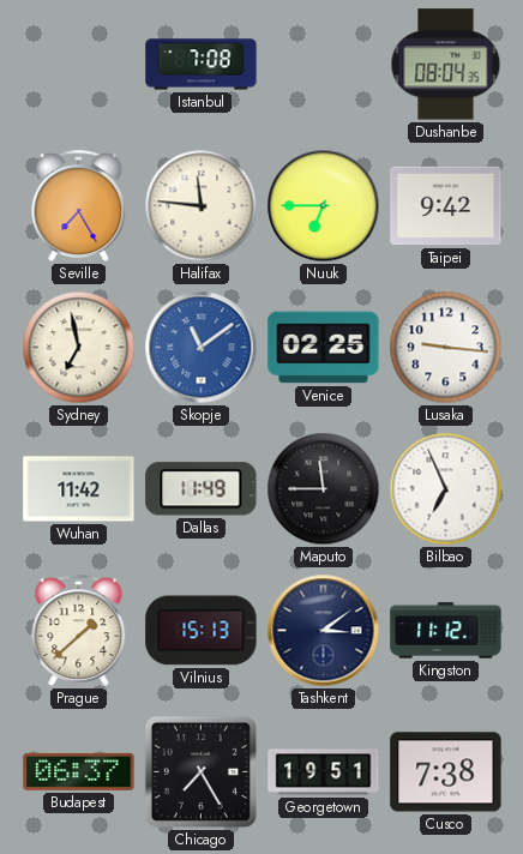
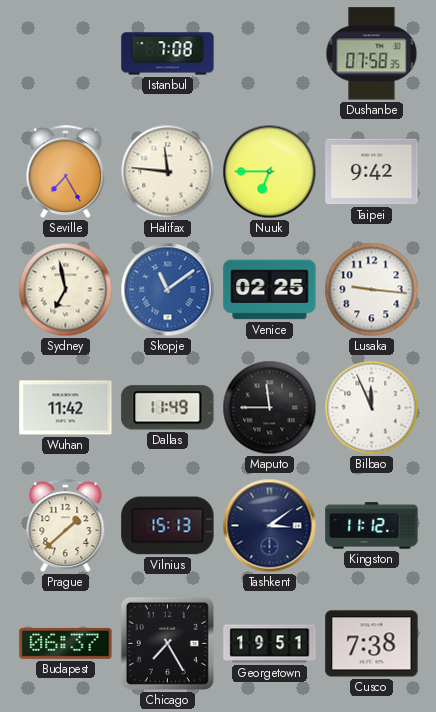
Dushanbe: 08:04 -> 07:58 (372, 54)
Bilbao: 6:56 -> 11:56 (372, 408)
